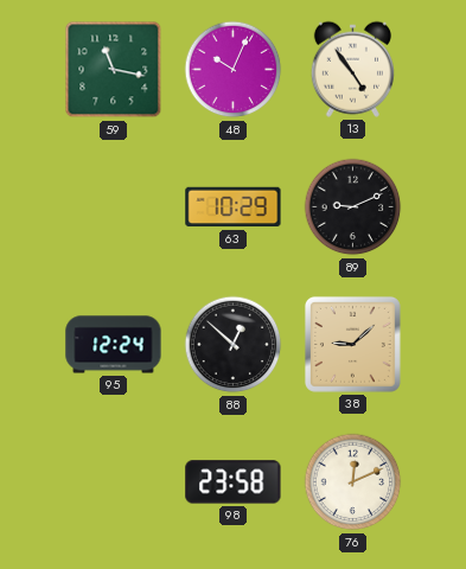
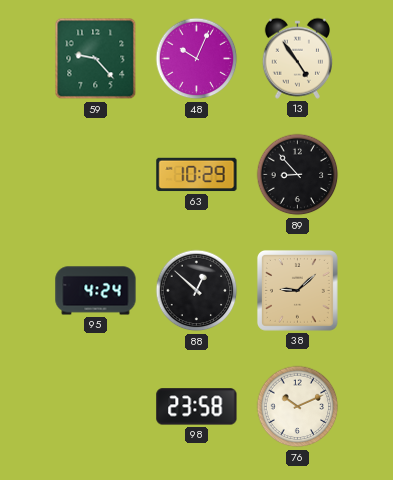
59: 11:17 -> 9:23 (96, 59)
89: 9:11 -> 8:53 (298, 175)
95: 12:24 -> 4:24 (96, 291)
76: 12:11 -> 10:11 (298, 407)
